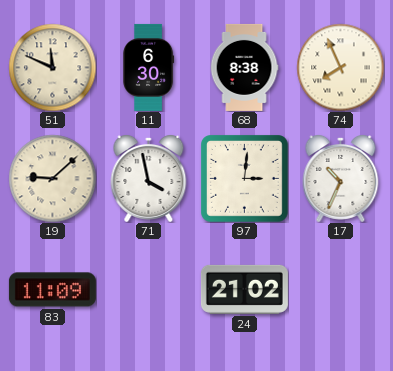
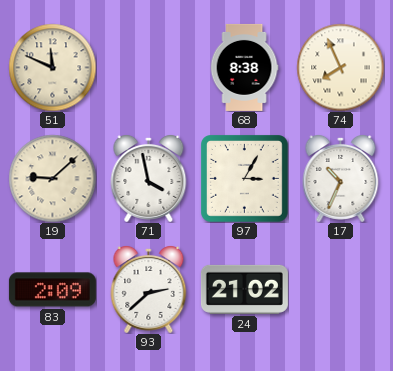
11: 6:30 -> none (149, 67)
97: 3:01 -> 3:05 (245, 179)
83: 11:09 -> 2:09 (52, 290)
93: none -> 2:38 (149, 290)
